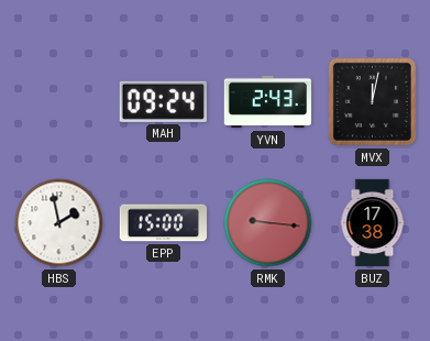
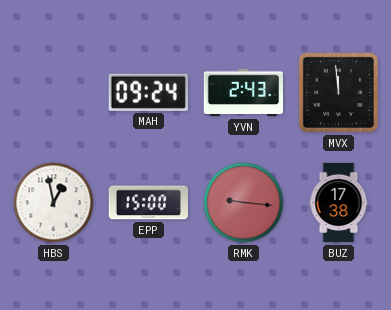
MVX: 12:02 -> 11:59 (338, 92)
HBS: 1:58 -> 12:58 (54, 203)
